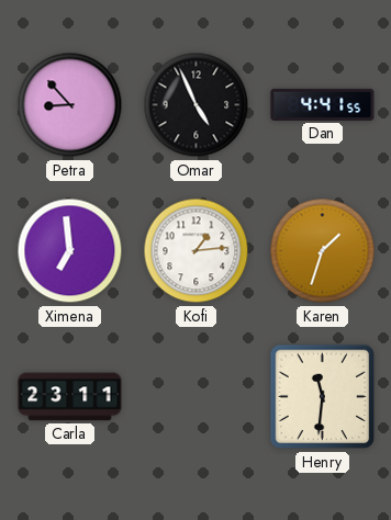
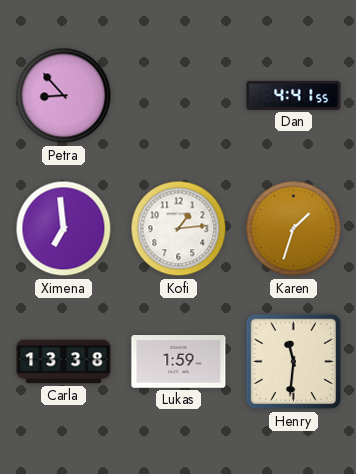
Omar: 4:56 -> none (197, 105)
Carla: 23:11 -> 13:38 (64, 362)
Lukas: none -> 1:59 (179, 362)
